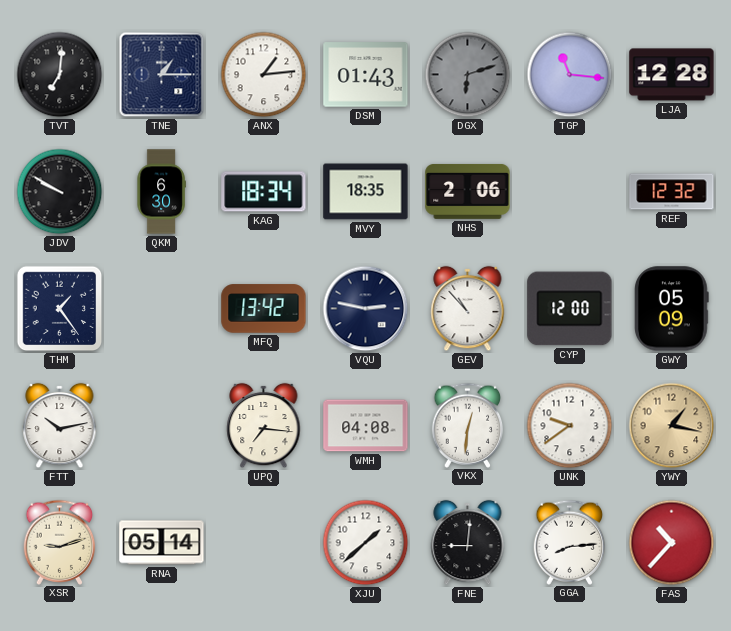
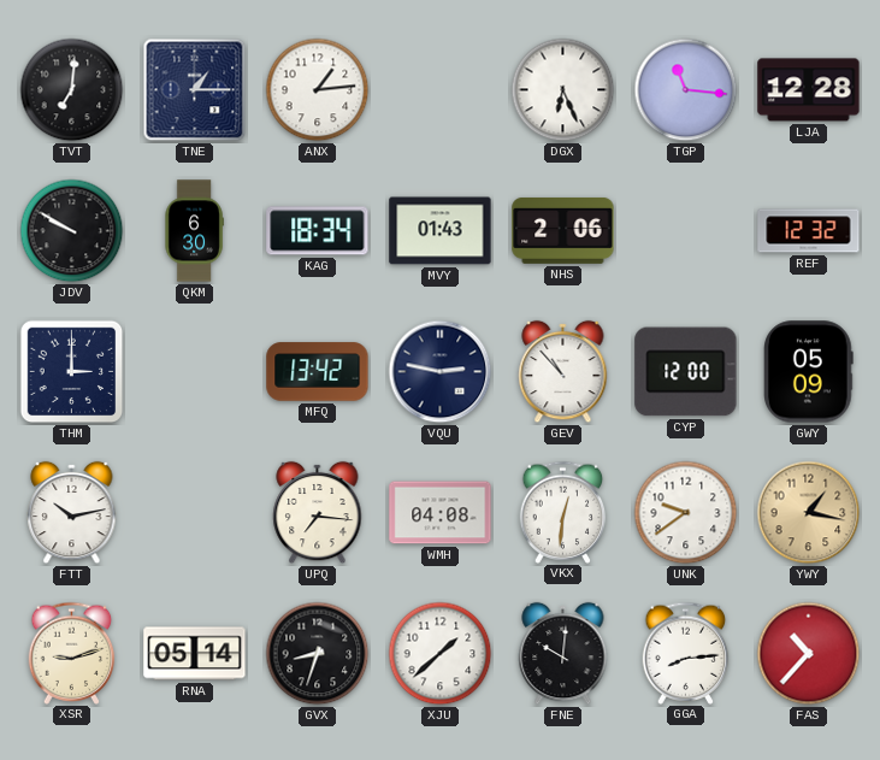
DSM: 01:43 -> none (366, 75)
DGX: 6:12 -> 6:26 (563, 90)
DGX dial: grey -> white (563, 90)
MVY: 18:35 -> 01:43 (441, 231)
THM: 1:24 -> 3:00 (72, 372)
GVX: none -> 8:33 (318, 654)
FNE: 9:01 -> 10:01 (563, 654)
